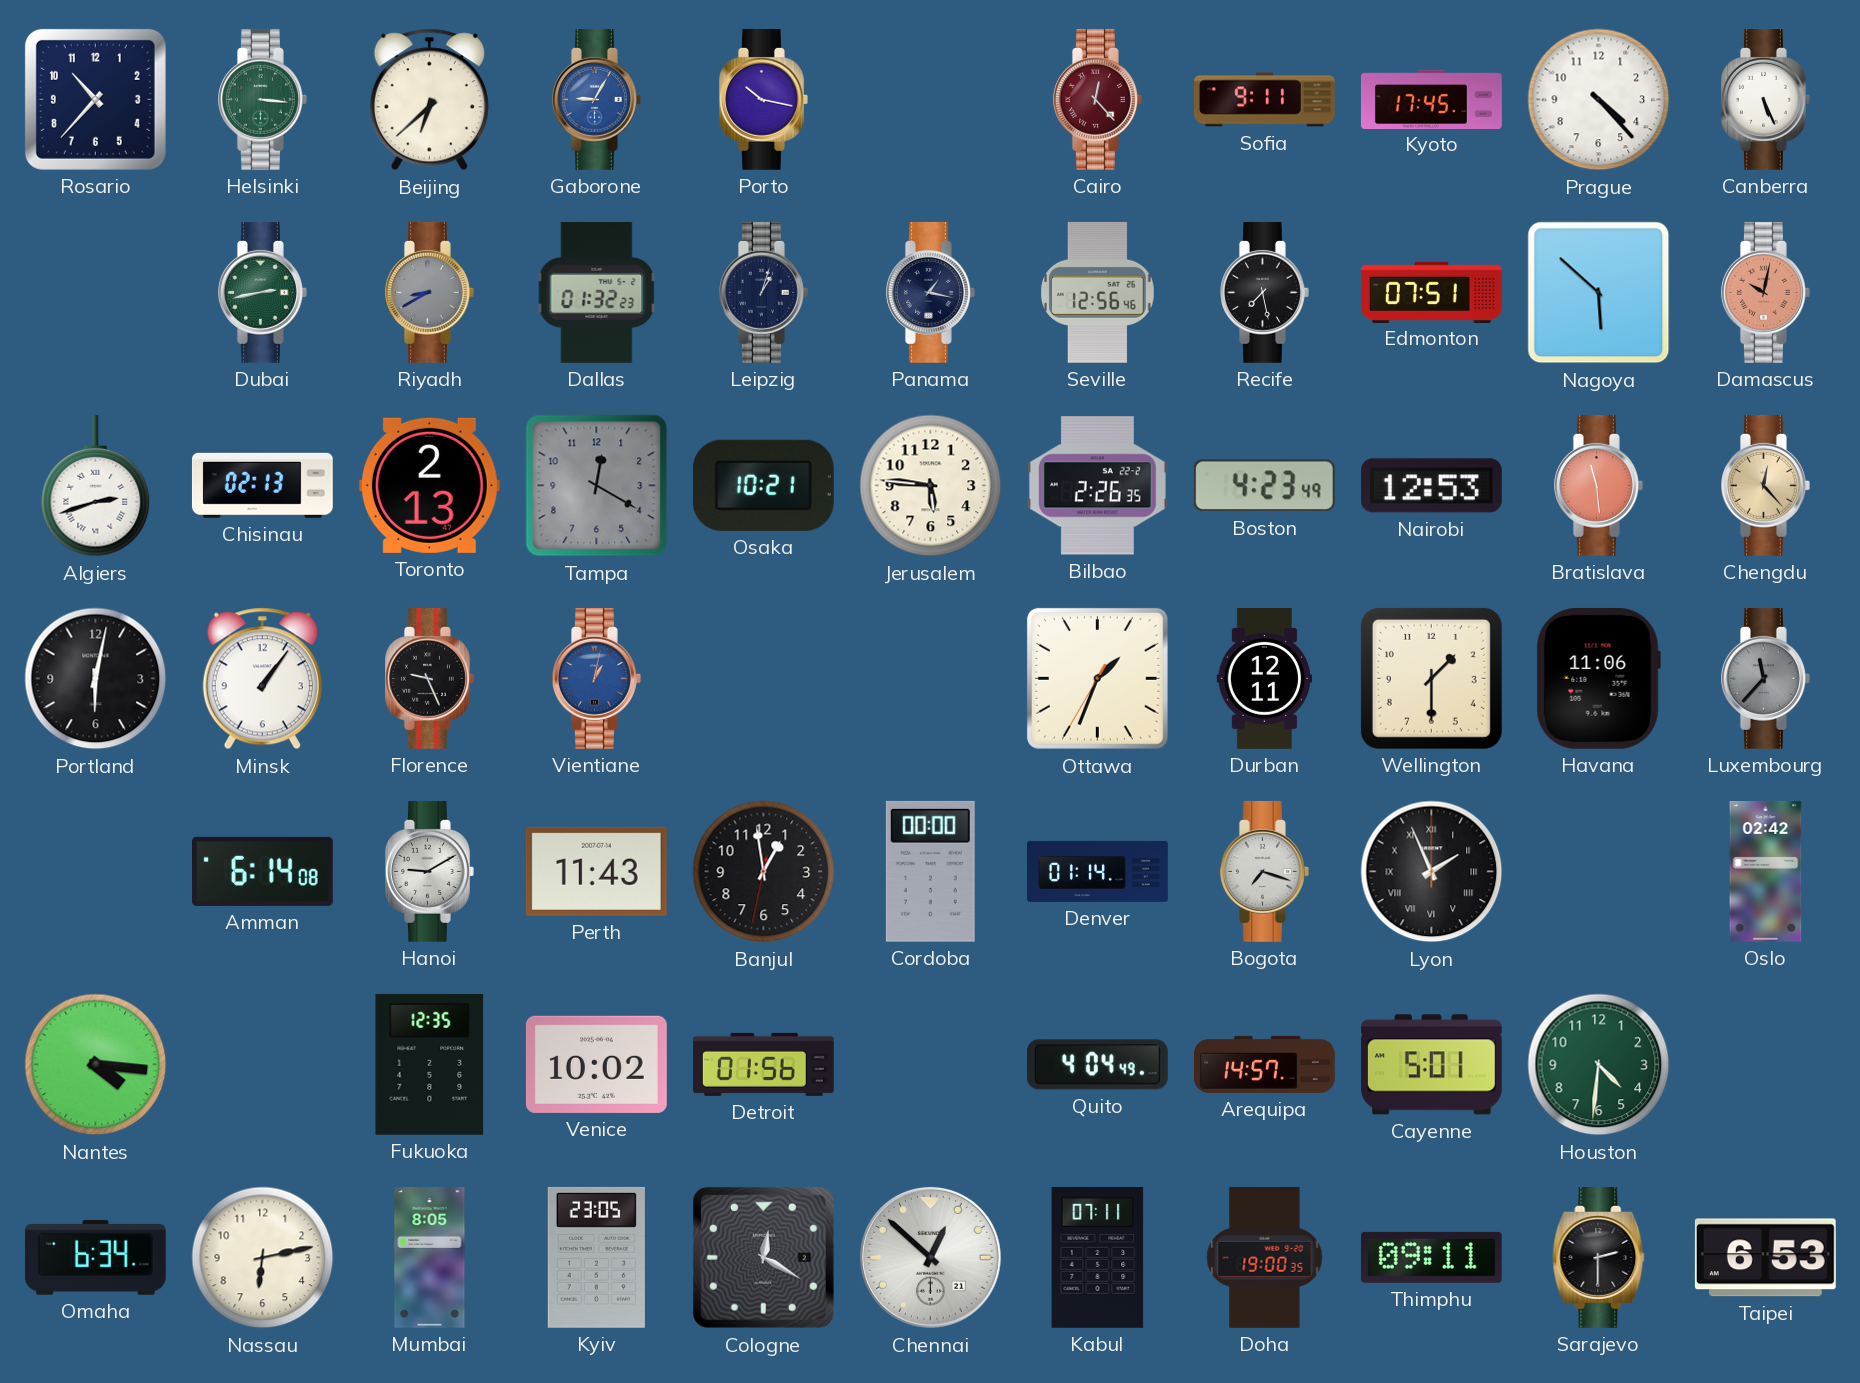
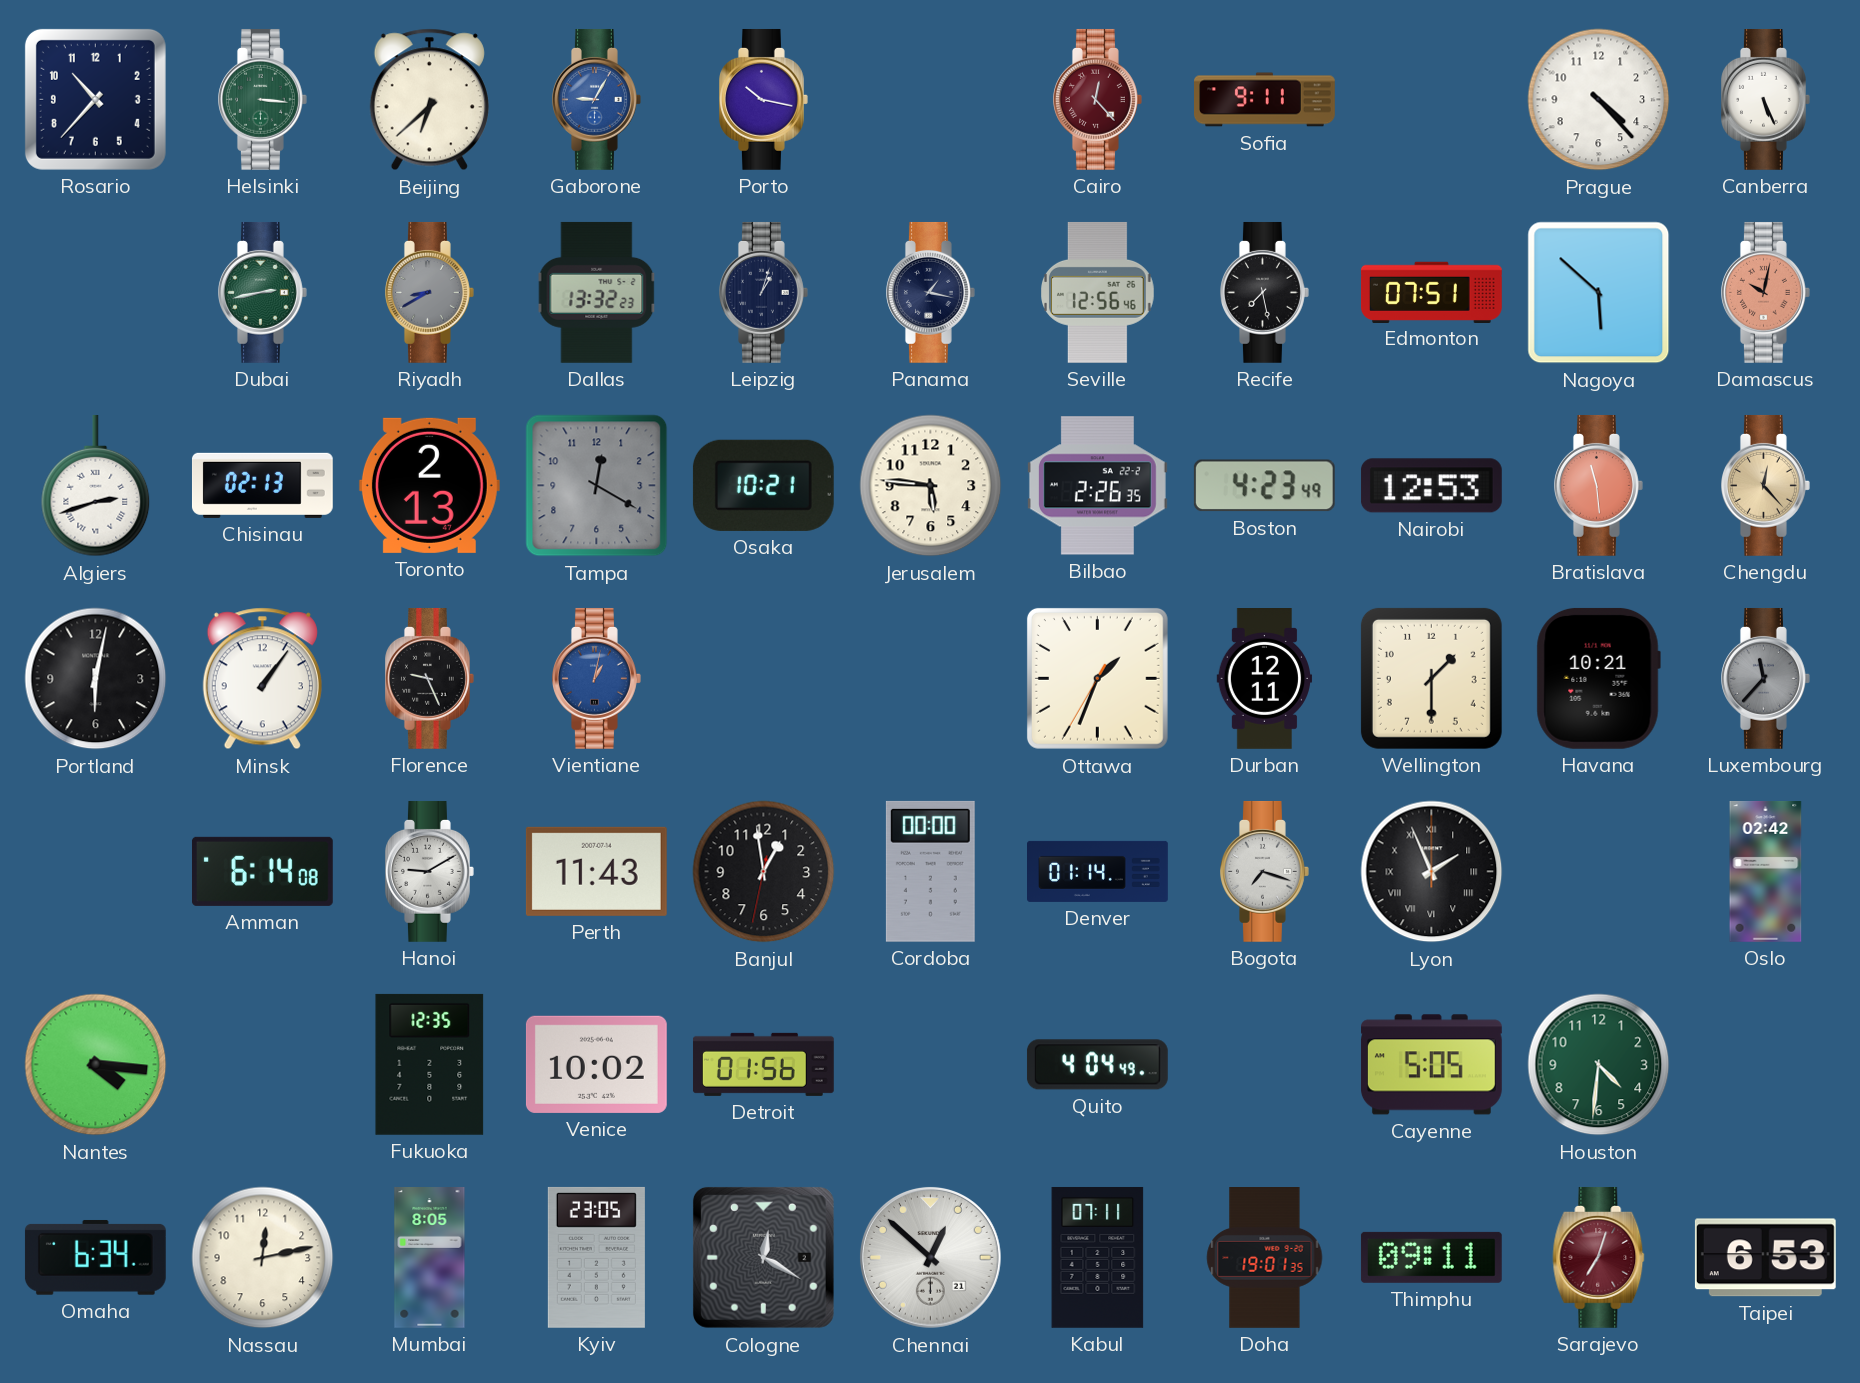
Kyoto: 17:45 -> none (1431, 99)
Dallas: 01:32 -> 13:32 (597, 292)
Havana: 11:06 -> 10:21 (1598, 678)
Arequipa: 14:57 -> none (1265, 1064)
Cayenne: 5:01 -> 5:05 (1431, 1065)
Nassau: 6:13 -> 12:13 (263, 1258)
Doha: 19:00 -> 19:01 (1265, 1258)
Sarajevo: 2:30 -> 7:03 (1599, 1257)
Sarajevo dial: black -> burgundy (1599, 1257)
